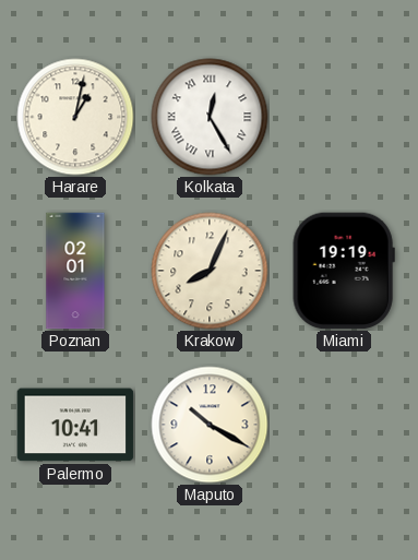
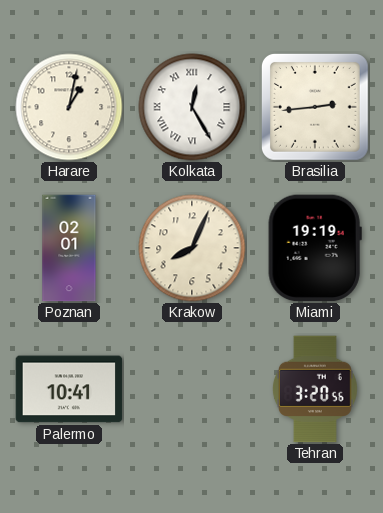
Brasilia: none -> 2:44 (315, 107)
Maputo: 10:20 -> none (210, 425)
Tehran: none -> 3:20 (315, 389)
